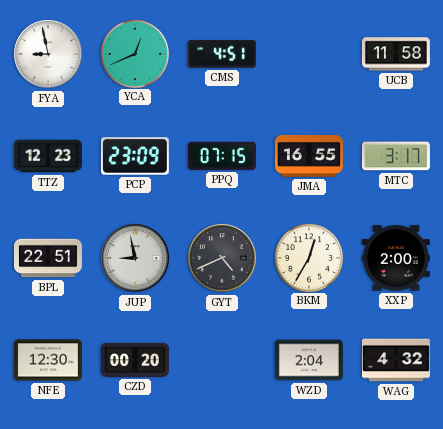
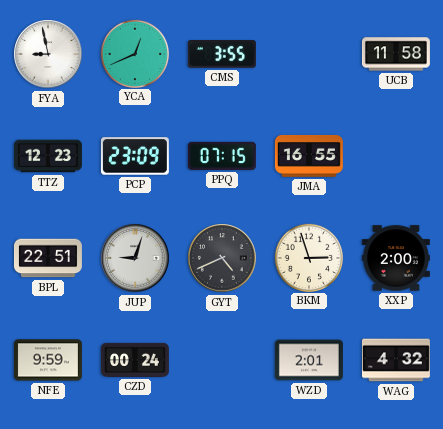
CMS: 4:51 -> 3:55 (222, 54)
MTC: 3:17 -> none (396, 156)
JUP: 8:58 -> 9:03 (135, 258)
BKM: 12:35 -> 2:57 (308, 257)
NFE: 12:30 -> 9:59 (48, 360)
CZD: 00:20 -> 00:24 (135, 360)
WZD: 2:04 -> 2:01 (309, 360)
